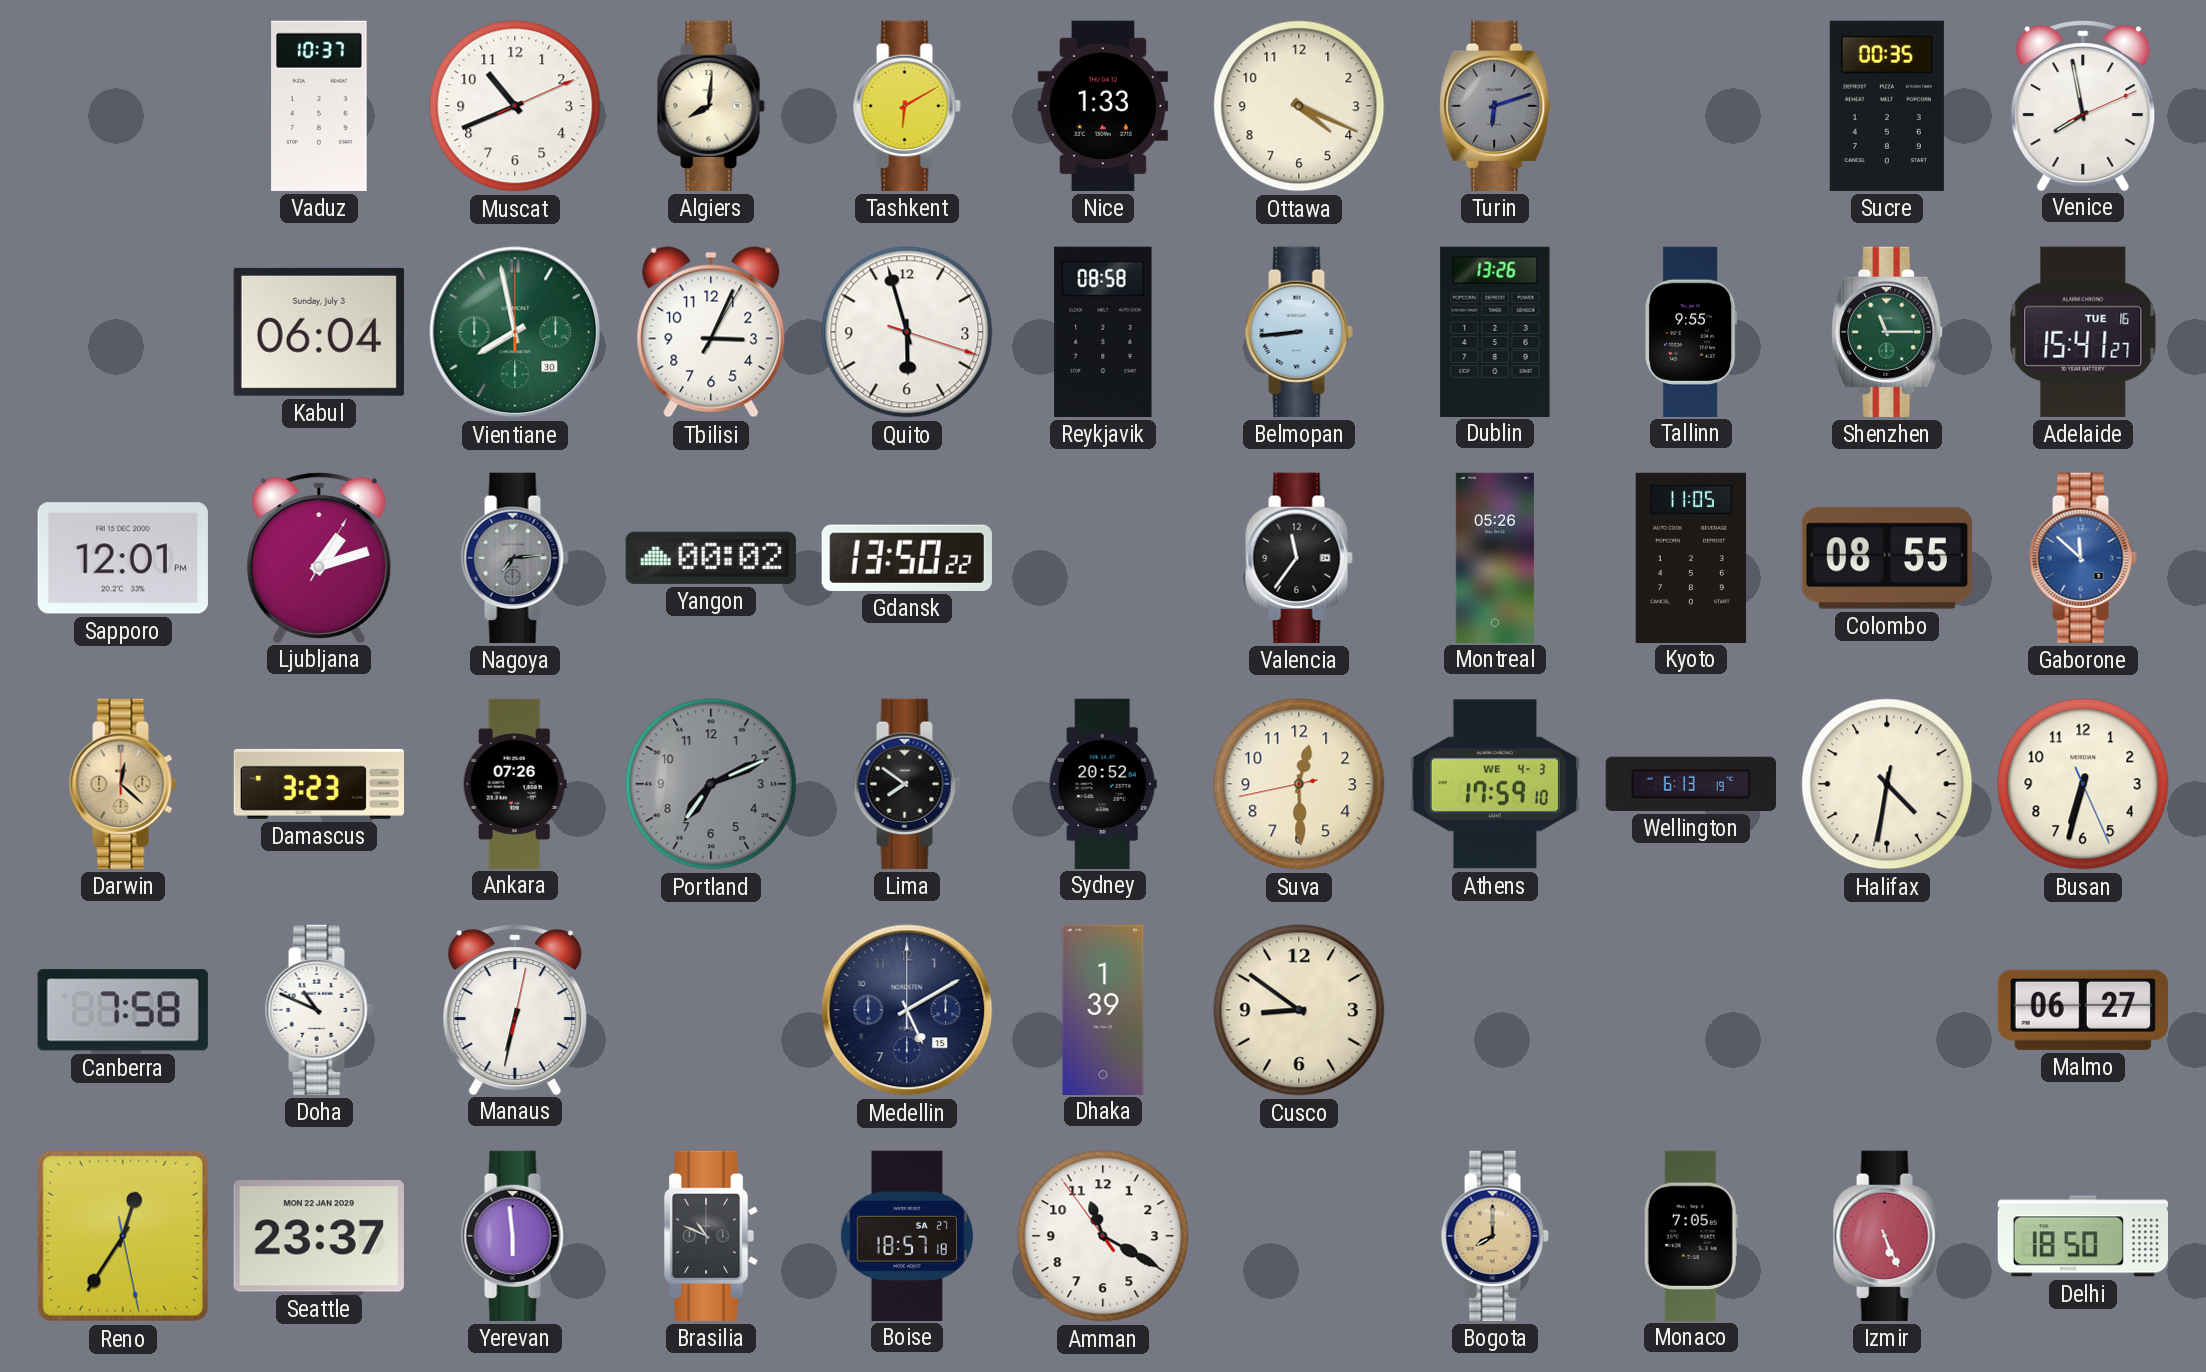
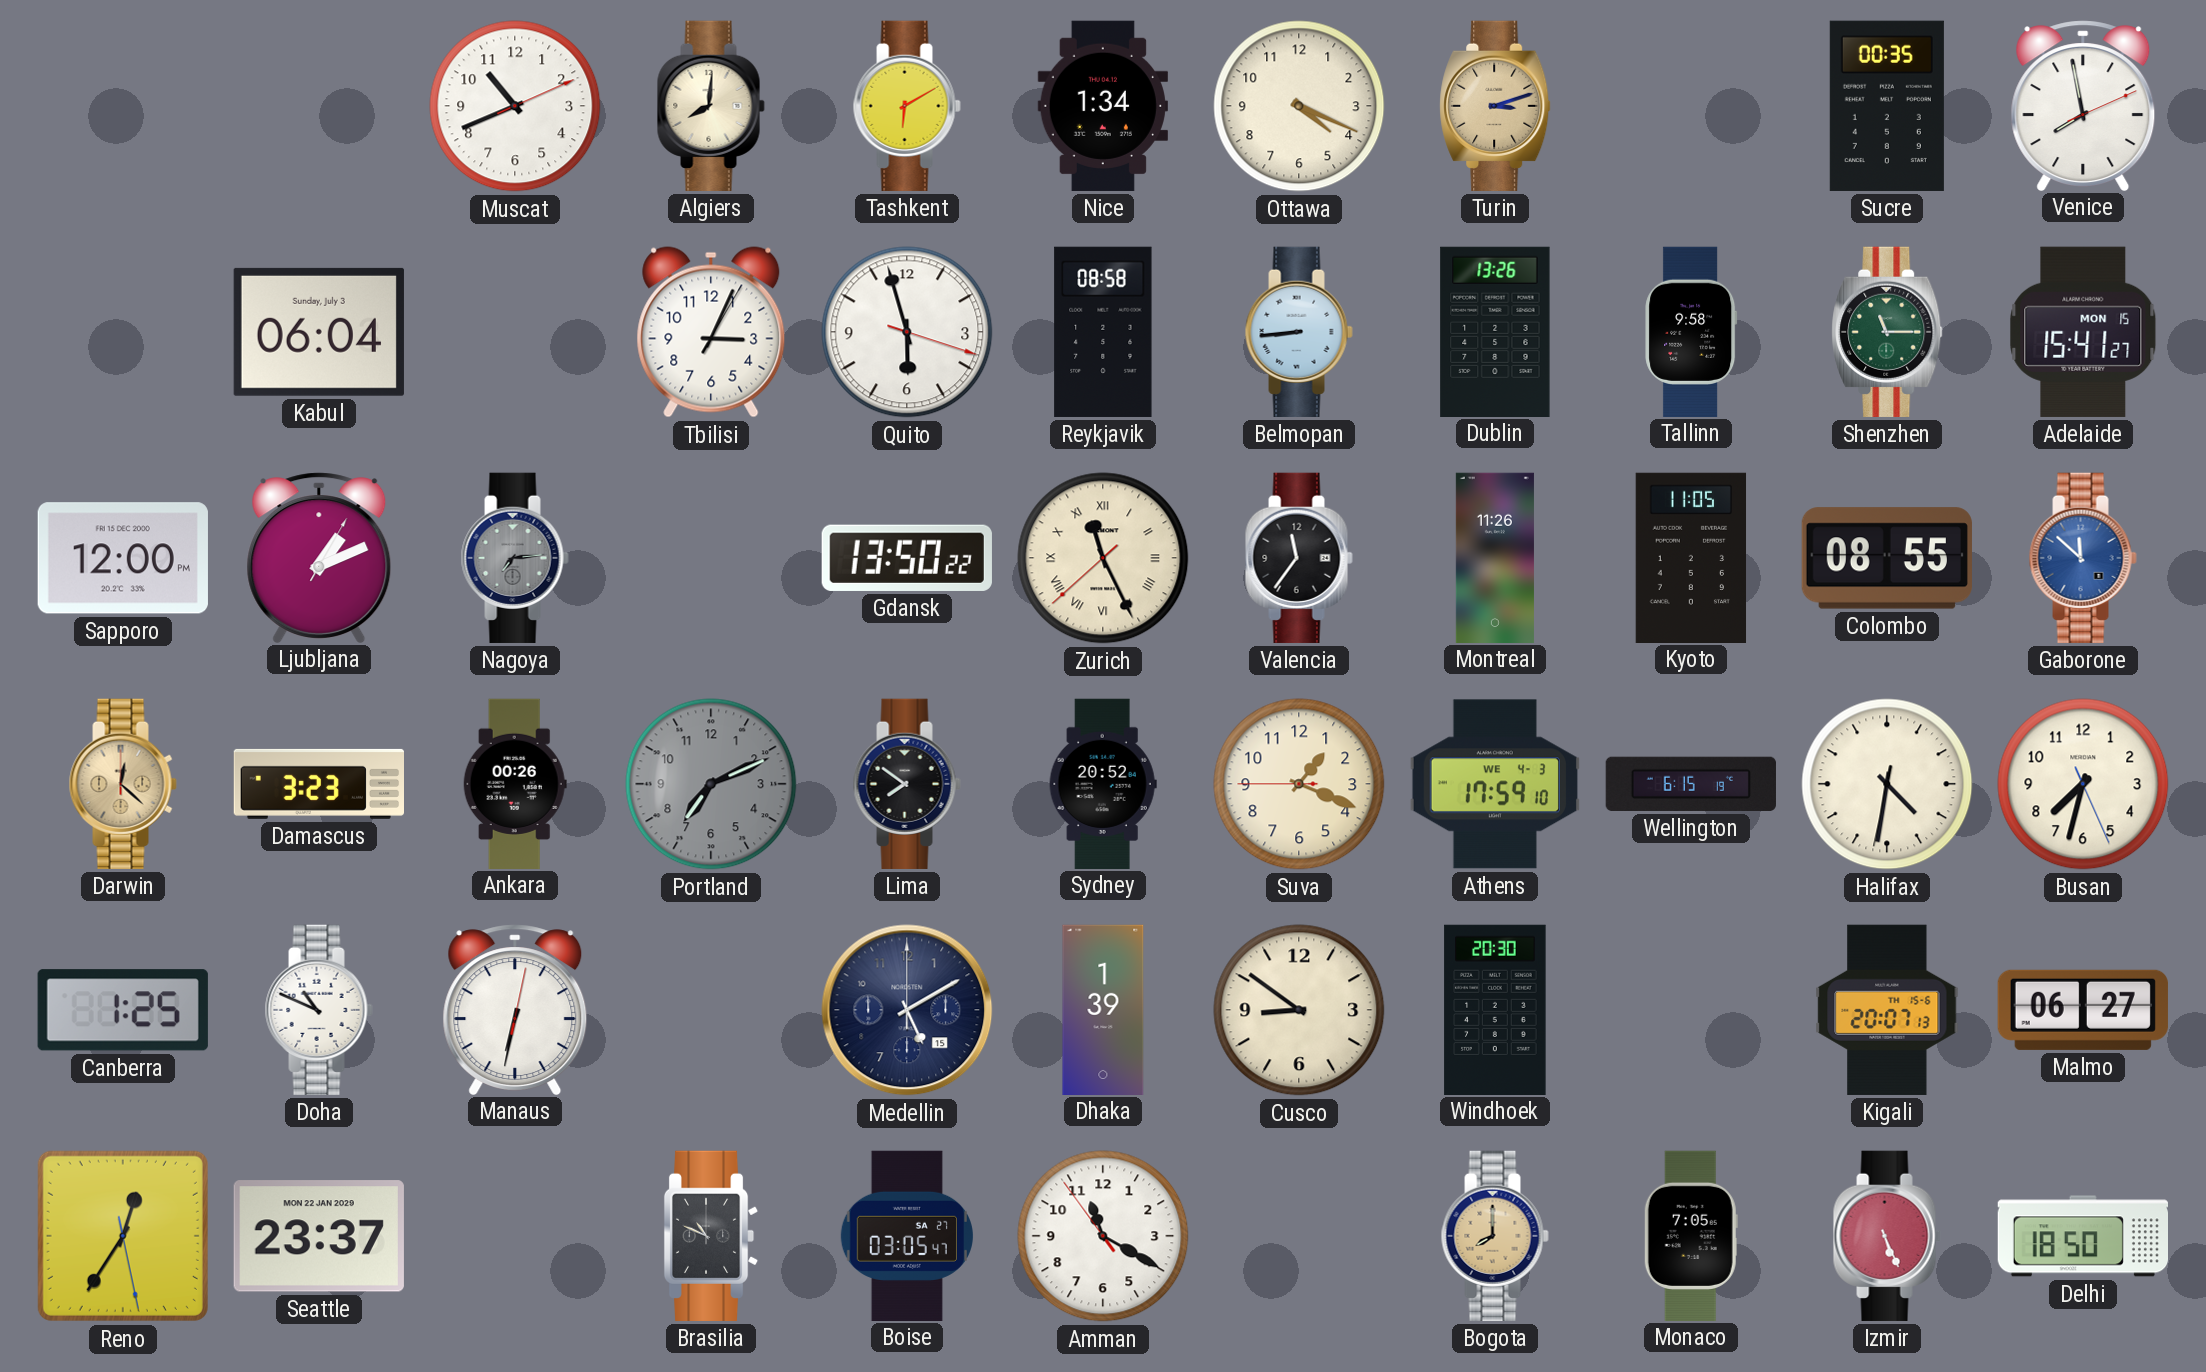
Vaduz: 10:37 -> none (319, 106)
Nice: 1:33 -> 1:34 (1103, 106)
Turin: 6:12 -> 3:12 (1495, 106)
Turin dial: grey -> champagne (1495, 106)
Vientiane: 7:58 -> none (515, 332)
Tallinn: 9:55 -> 9:58 (1691, 331)
Adelaide date: TUE 16 -> MON 15 (2083, 332)
Sapporo: 12:01 -> 12:00 (123, 558)
Ljubljana: 1:12 -> 1:11 (319, 557)
Yangon: 00:02 -> none (711, 558)
Zurich: none -> 11:25 (1103, 558)
Montreal: 05:26 -> 11:26 (1495, 557)
Ankara: 07:26 -> 00:26 (515, 783)
Suva: 12:29 -> 1:18 (1299, 784)
Wellington: 6:13 -> 6:15 (1691, 784)
Busan: 6:32 -> 7:32 (2083, 784)
Canberra: 7:58 -> 1:25 (123, 1010)
Windhoek: none -> 20:30 (1495, 1009)
Kigali: none -> 20:07 (1887, 1010)
Yerevan: 5:59 -> none (515, 1236)
Boise: 18:57 -> 03:05 (907, 1235)
